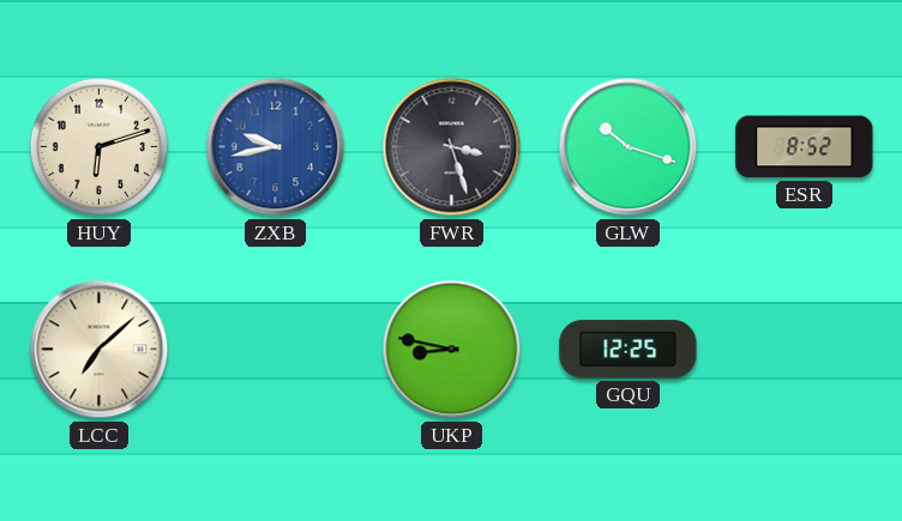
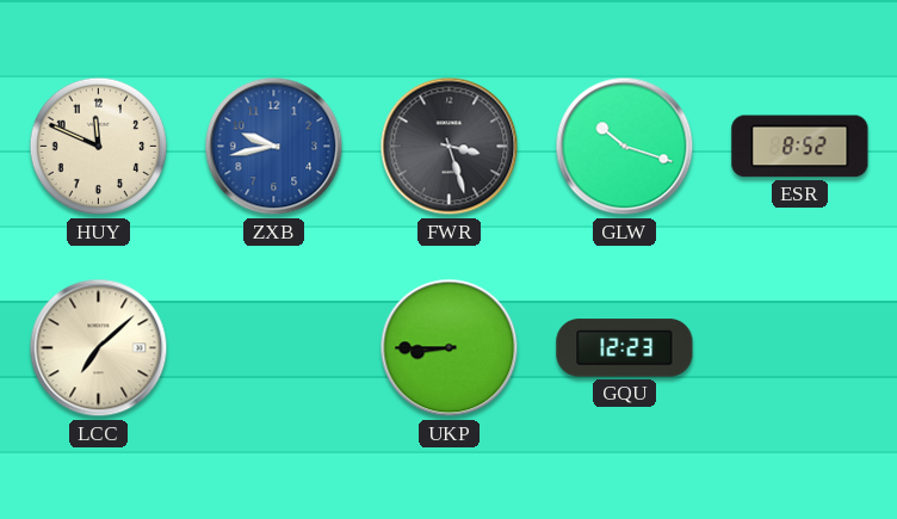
HUY: 6:12 -> 11:49 (99, 147)
UKP: 8:47 -> 8:45 (450, 348)
GQU: 12:25 -> 12:23 (625, 348)
